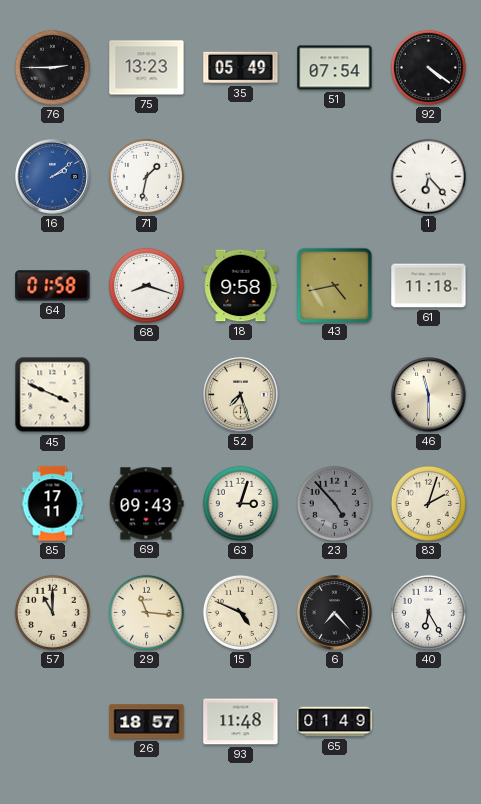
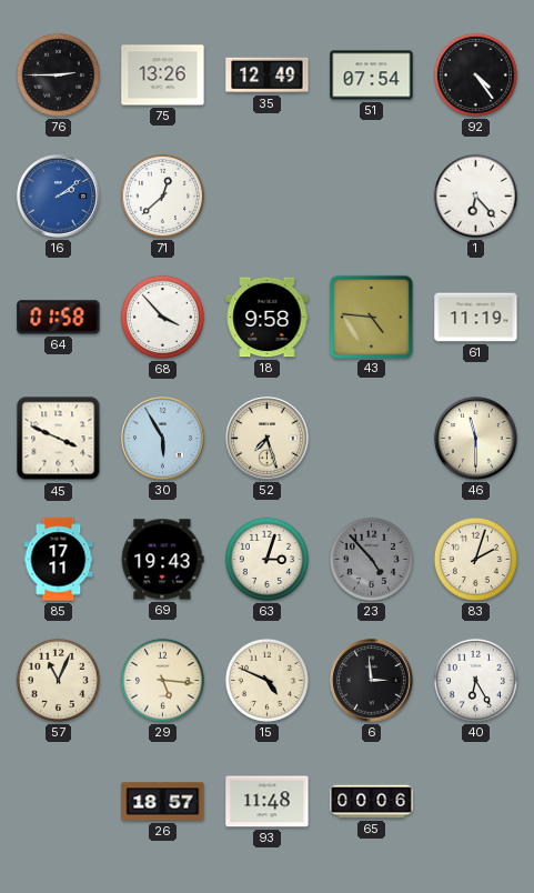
75: 13:23 -> 13:26 (163, 76)
35: 05:49 -> 12:49 (268, 76)
92: 4:21 -> 4:24 (475, 74)
71: 1:32 -> 12:38 (162, 195)
68: 8:18 -> 3:53 (162, 317)
43: 4:43 -> 4:46 (371, 317)
61: 11:18 -> 11:19 (476, 318)
30: none -> 5:55 (163, 439)
69: 09:43 -> 19:43 (162, 560)
57: 11:00 -> 11:04 (58, 680)
29: 11:16 -> 5:16 (162, 680)
6: 7:23 -> 2:59 (372, 681)
65: 01:49 -> 00:06 (372, 802)
